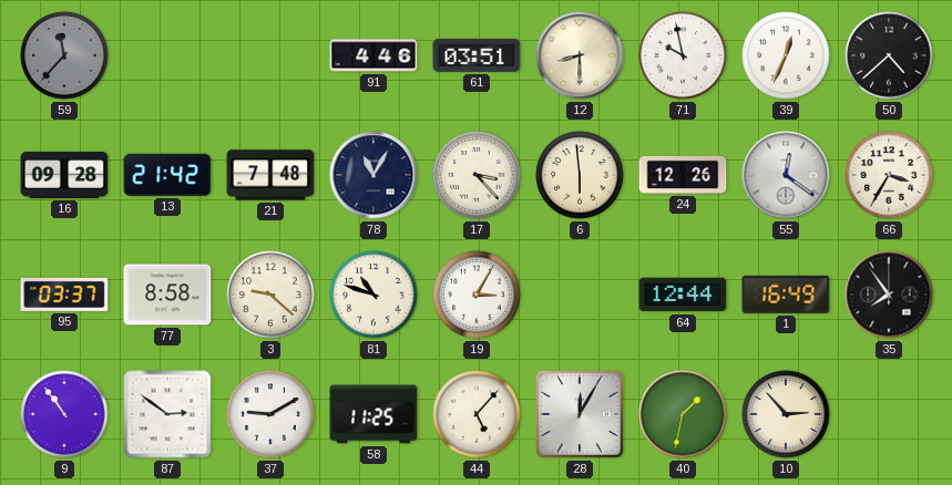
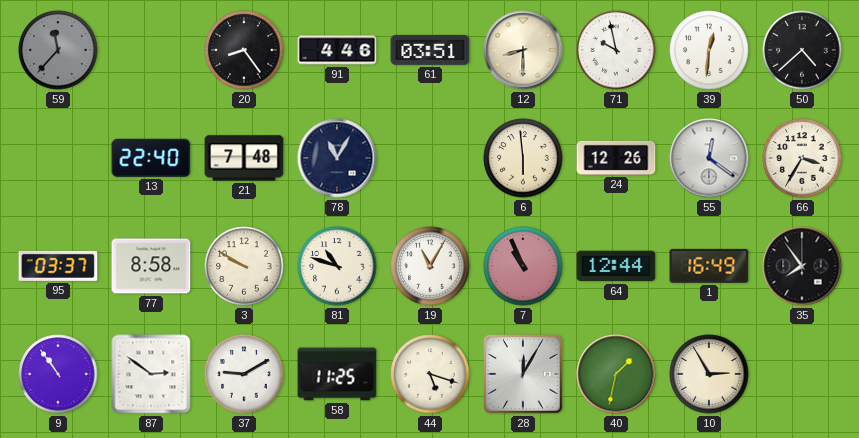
20: none -> 8:24 (244, 50)
39: 12:34 -> 12:31 (709, 50)
16: 09:28 -> none (64, 175)
13: 21:42 -> 22:40 (151, 158)
17: 3:23 -> none (477, 175)
3: 9:22 -> 9:50 (244, 266)
19: 3:05 -> 11:05 (430, 266)
7: none -> 10:56 (523, 266)
44: 5:07 -> 5:18 (430, 374)
10: 2:53 -> 2:55 (709, 374)
